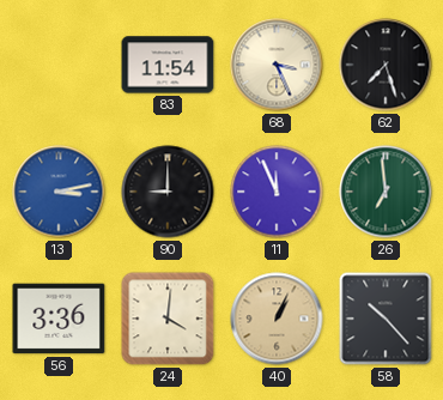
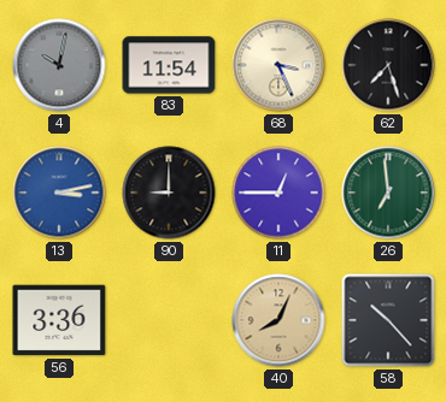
4: none -> 10:02 (59, 65)
11: 11:56 -> 12:45 (278, 193)
24: 4:01 -> none (168, 319)
40: 1:04 -> 8:04 (278, 320)
